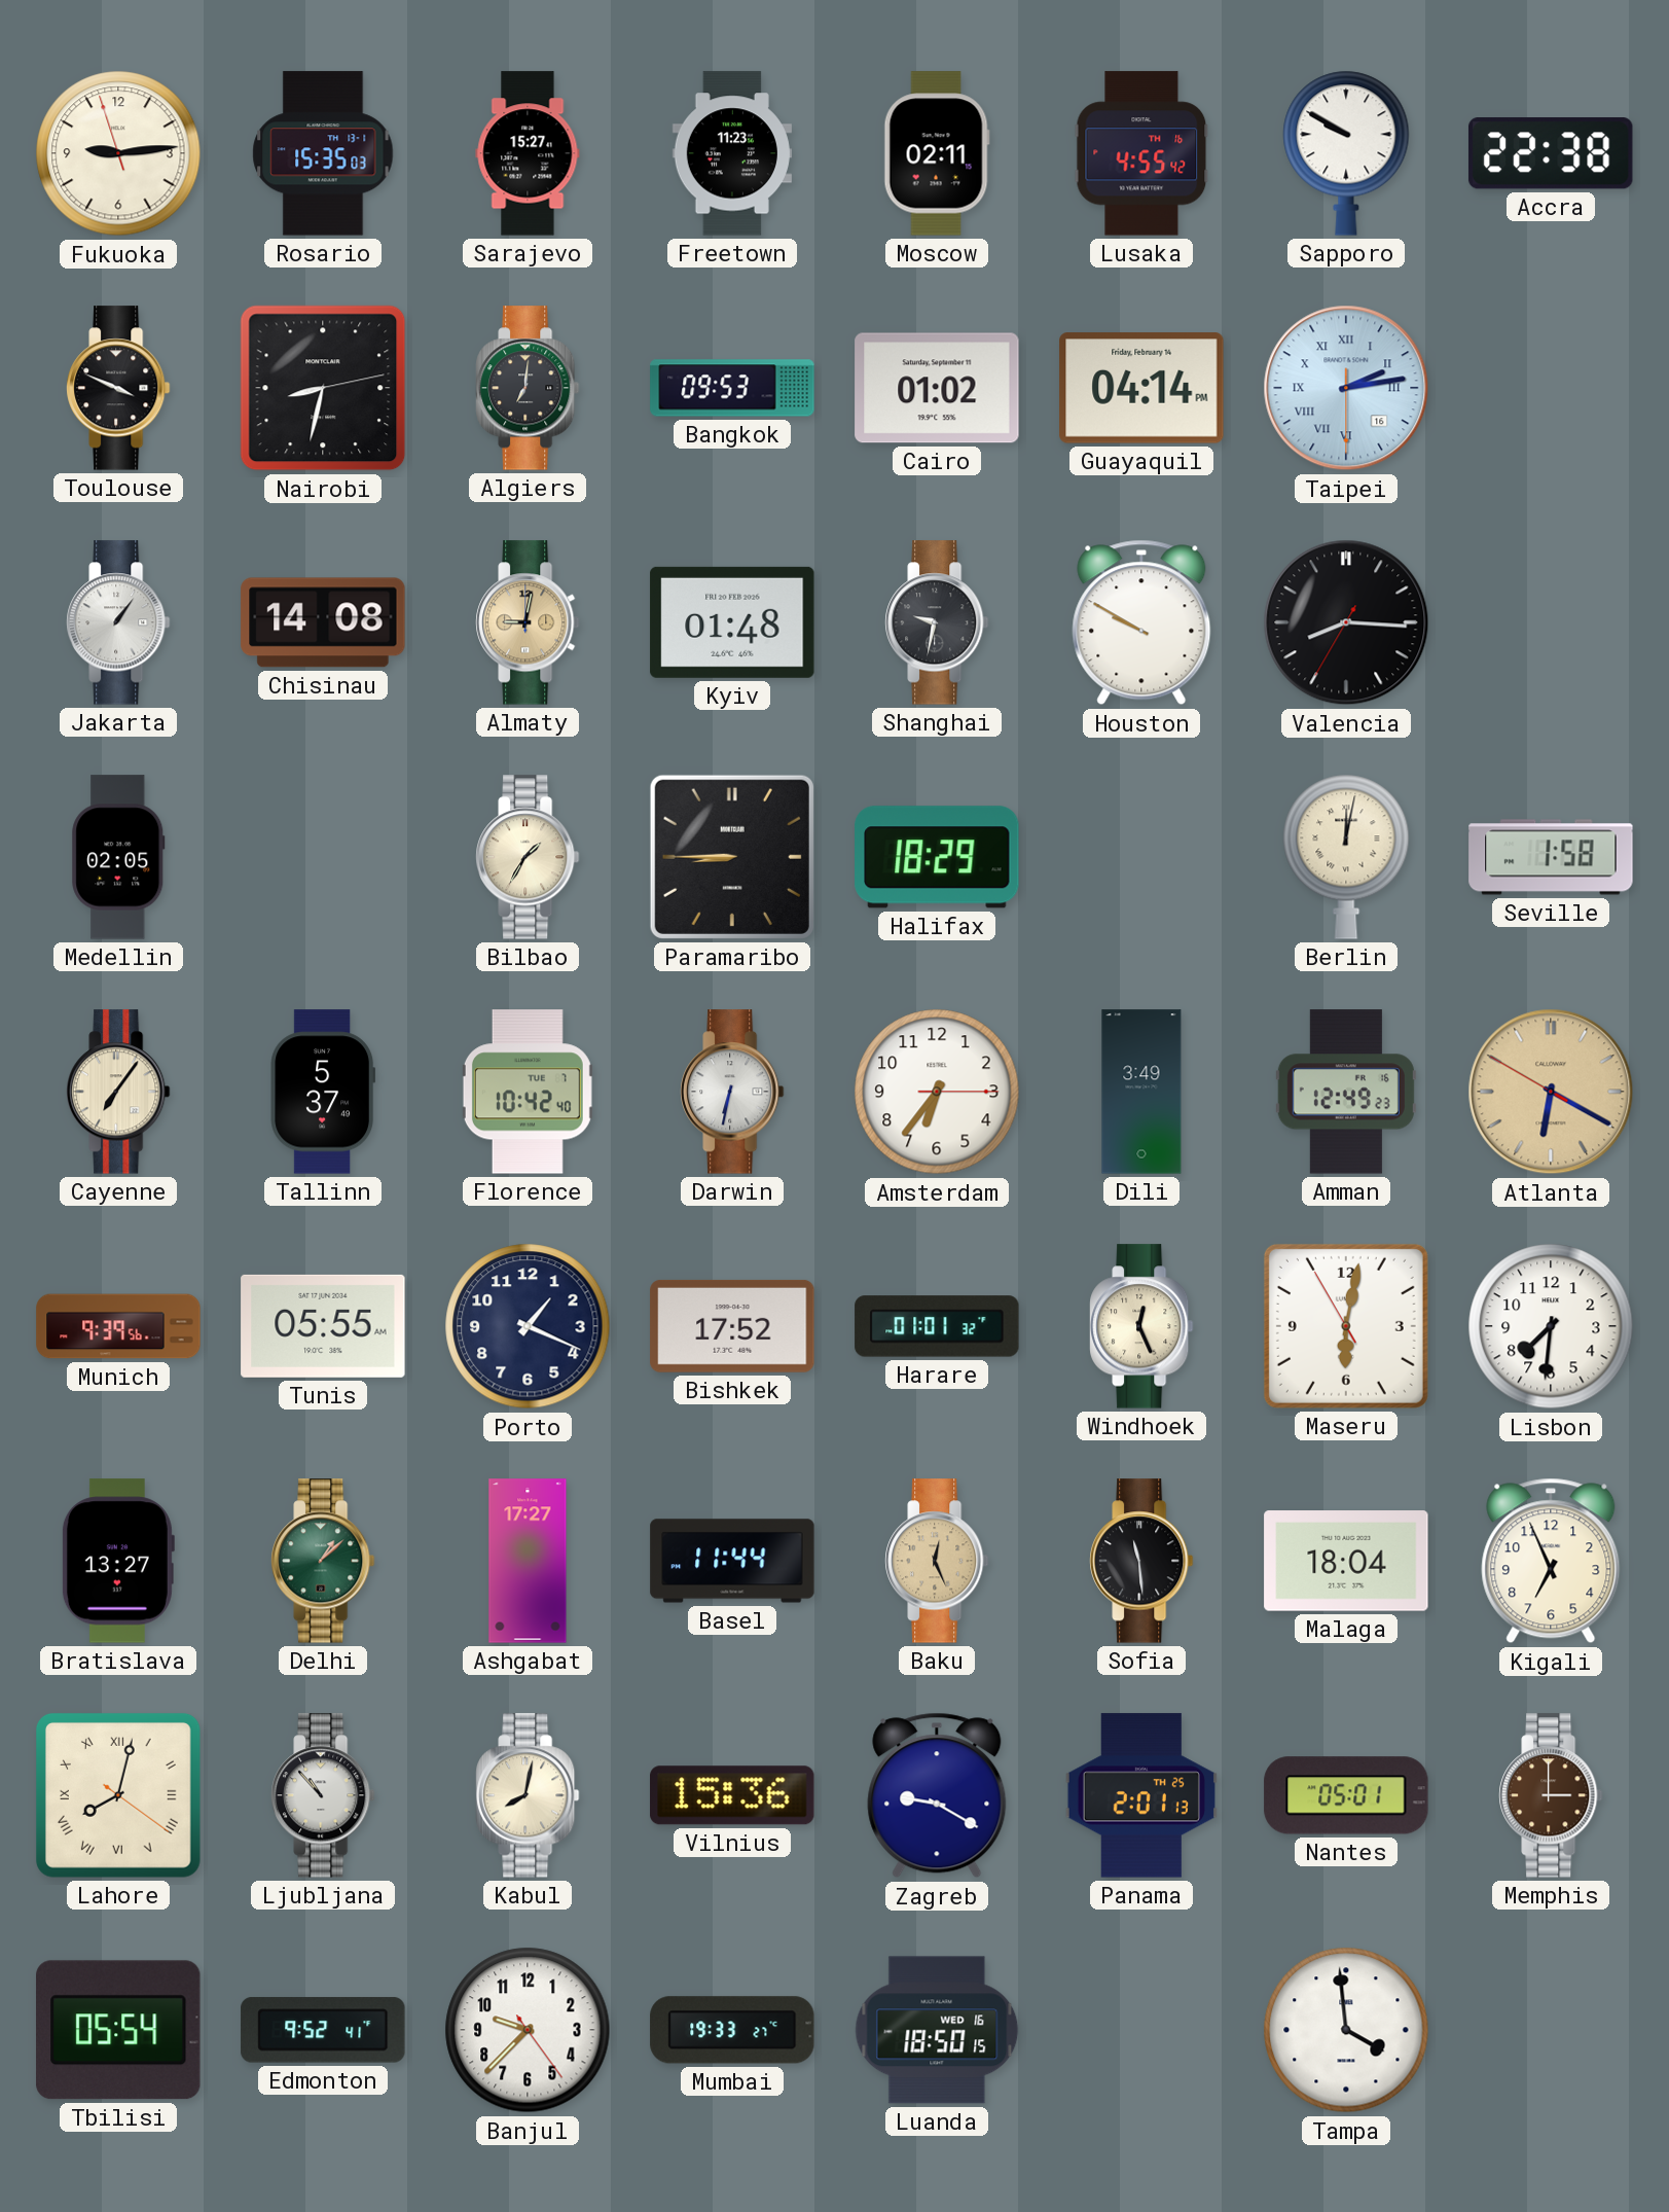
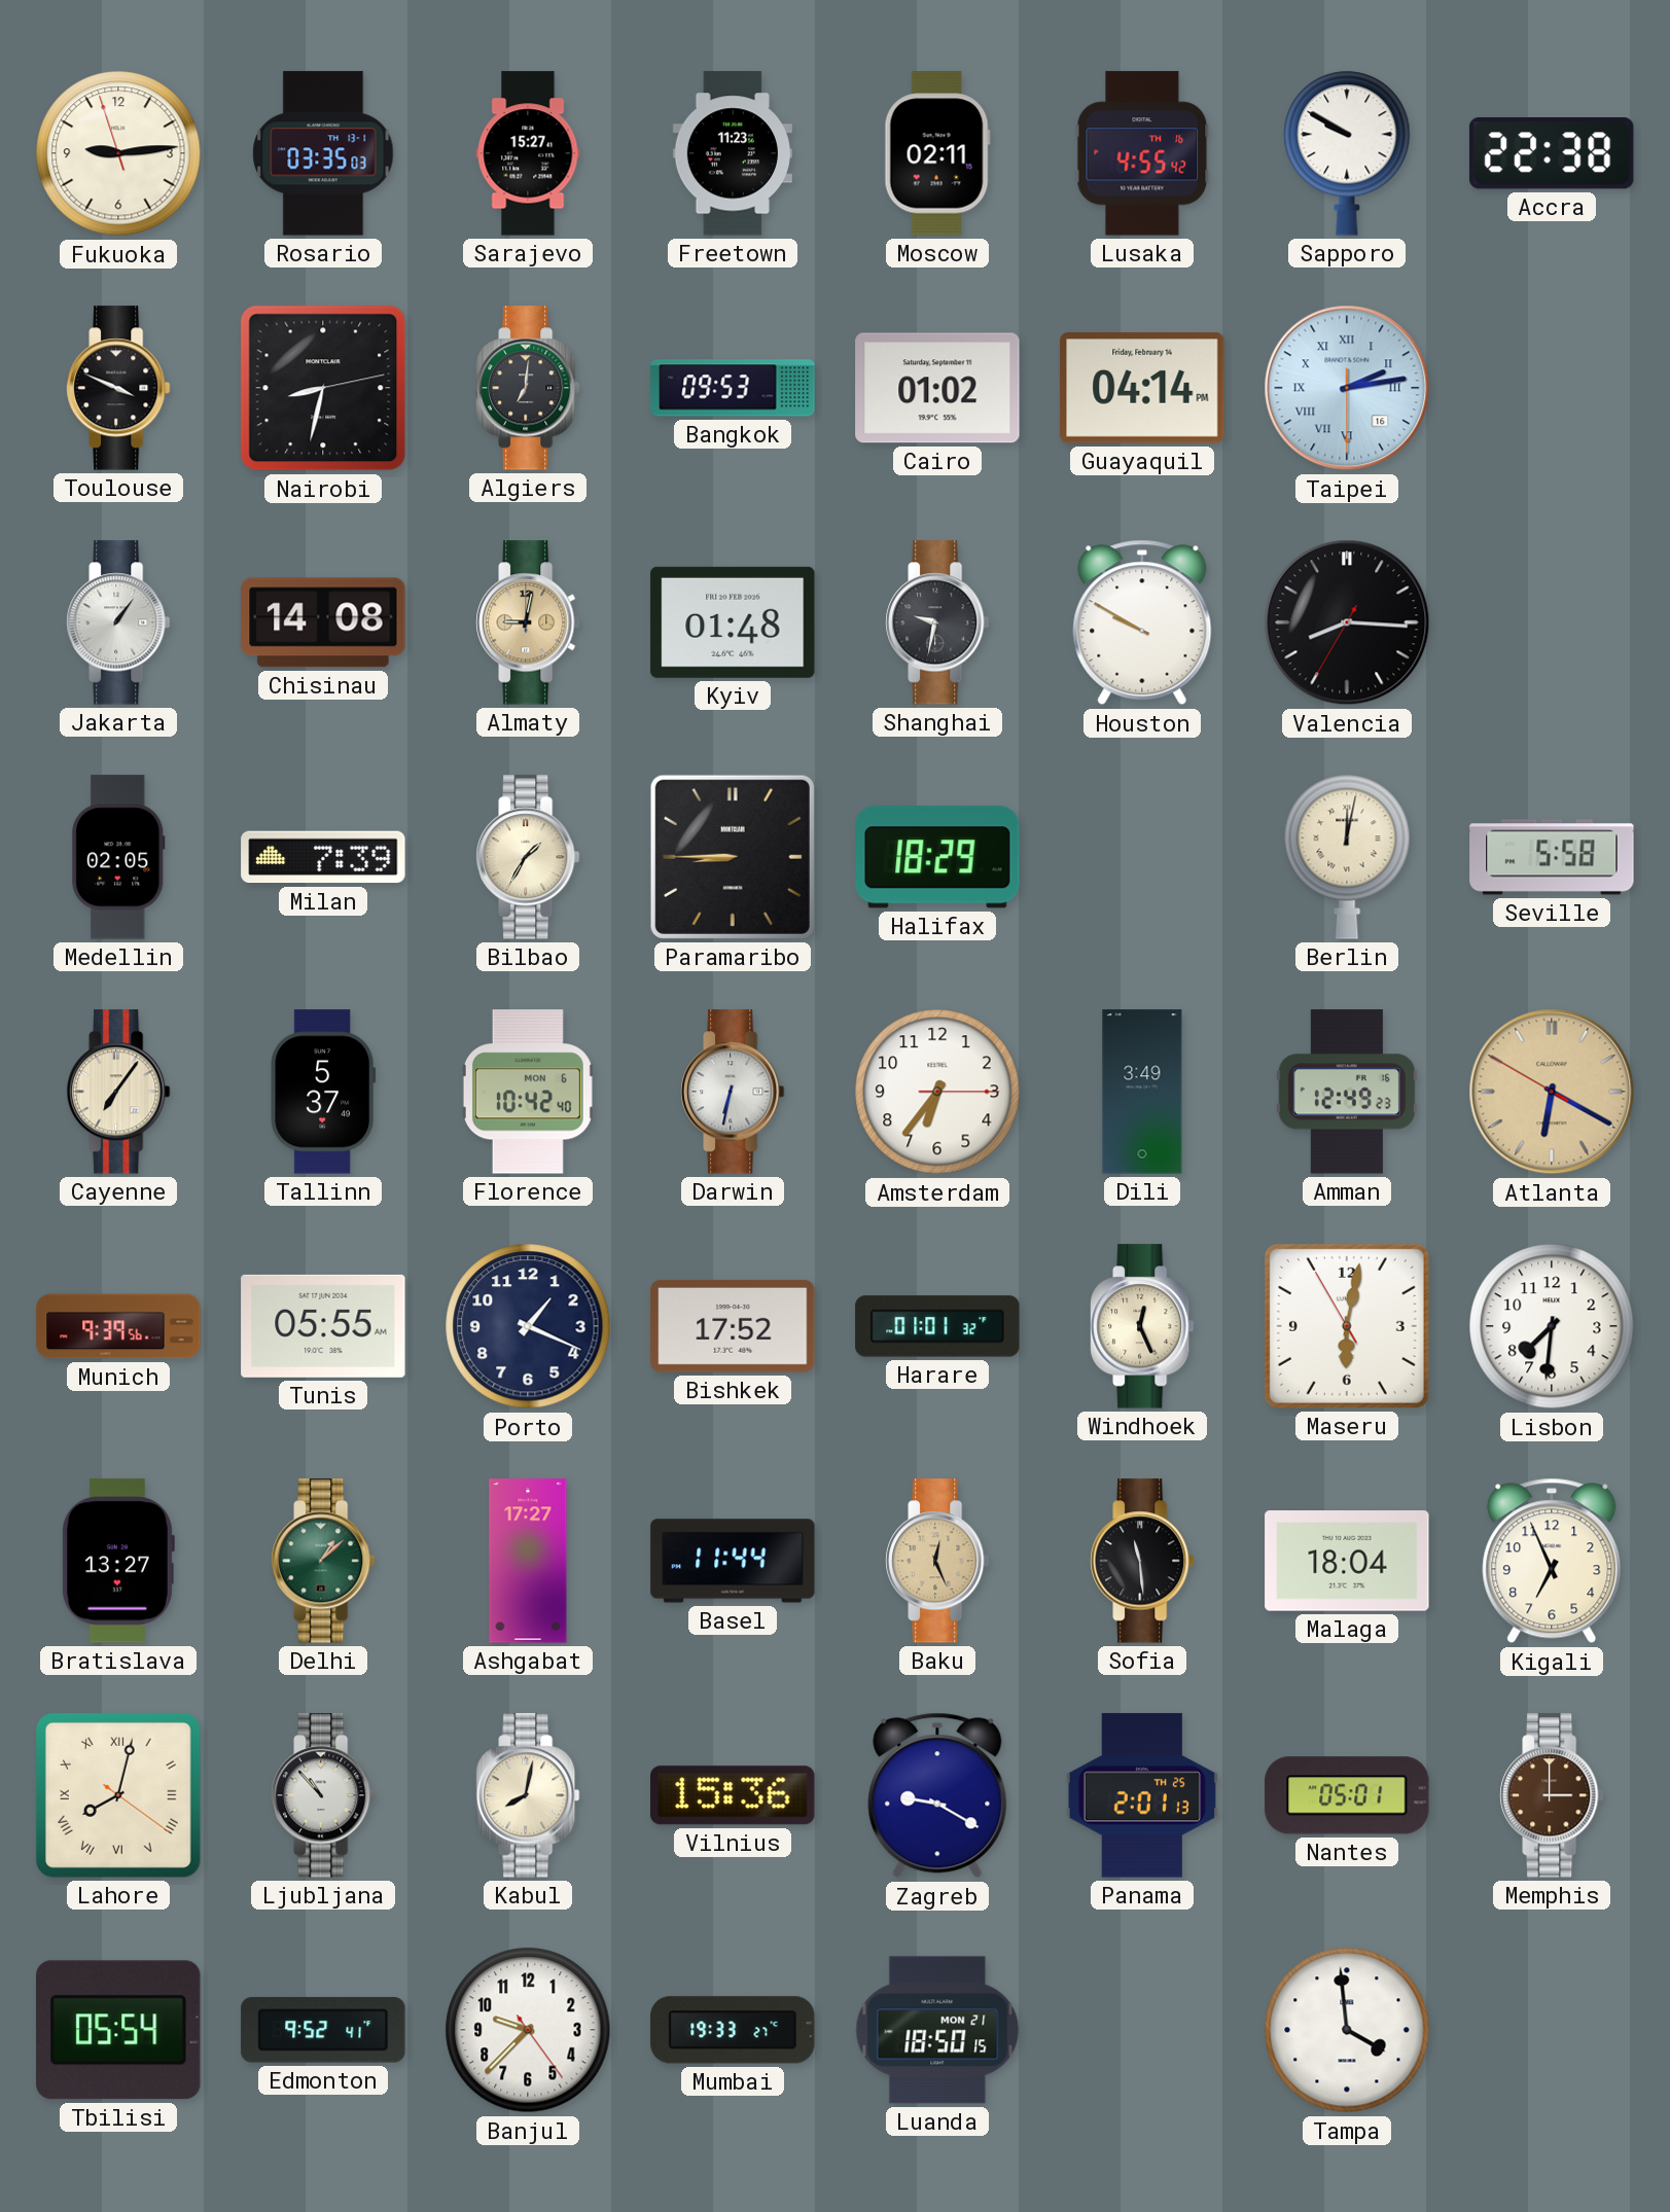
Rosario: 15:35 -> 03:35 (323, 153)
Milan: none -> 7:39 (323, 857)
Seville: 1:58 -> 5:58 (1552, 857)
Florence date: TUE 7 -> MON 6 (528, 1092)
Luanda date: WED 16 -> MON 21 (937, 2030)
